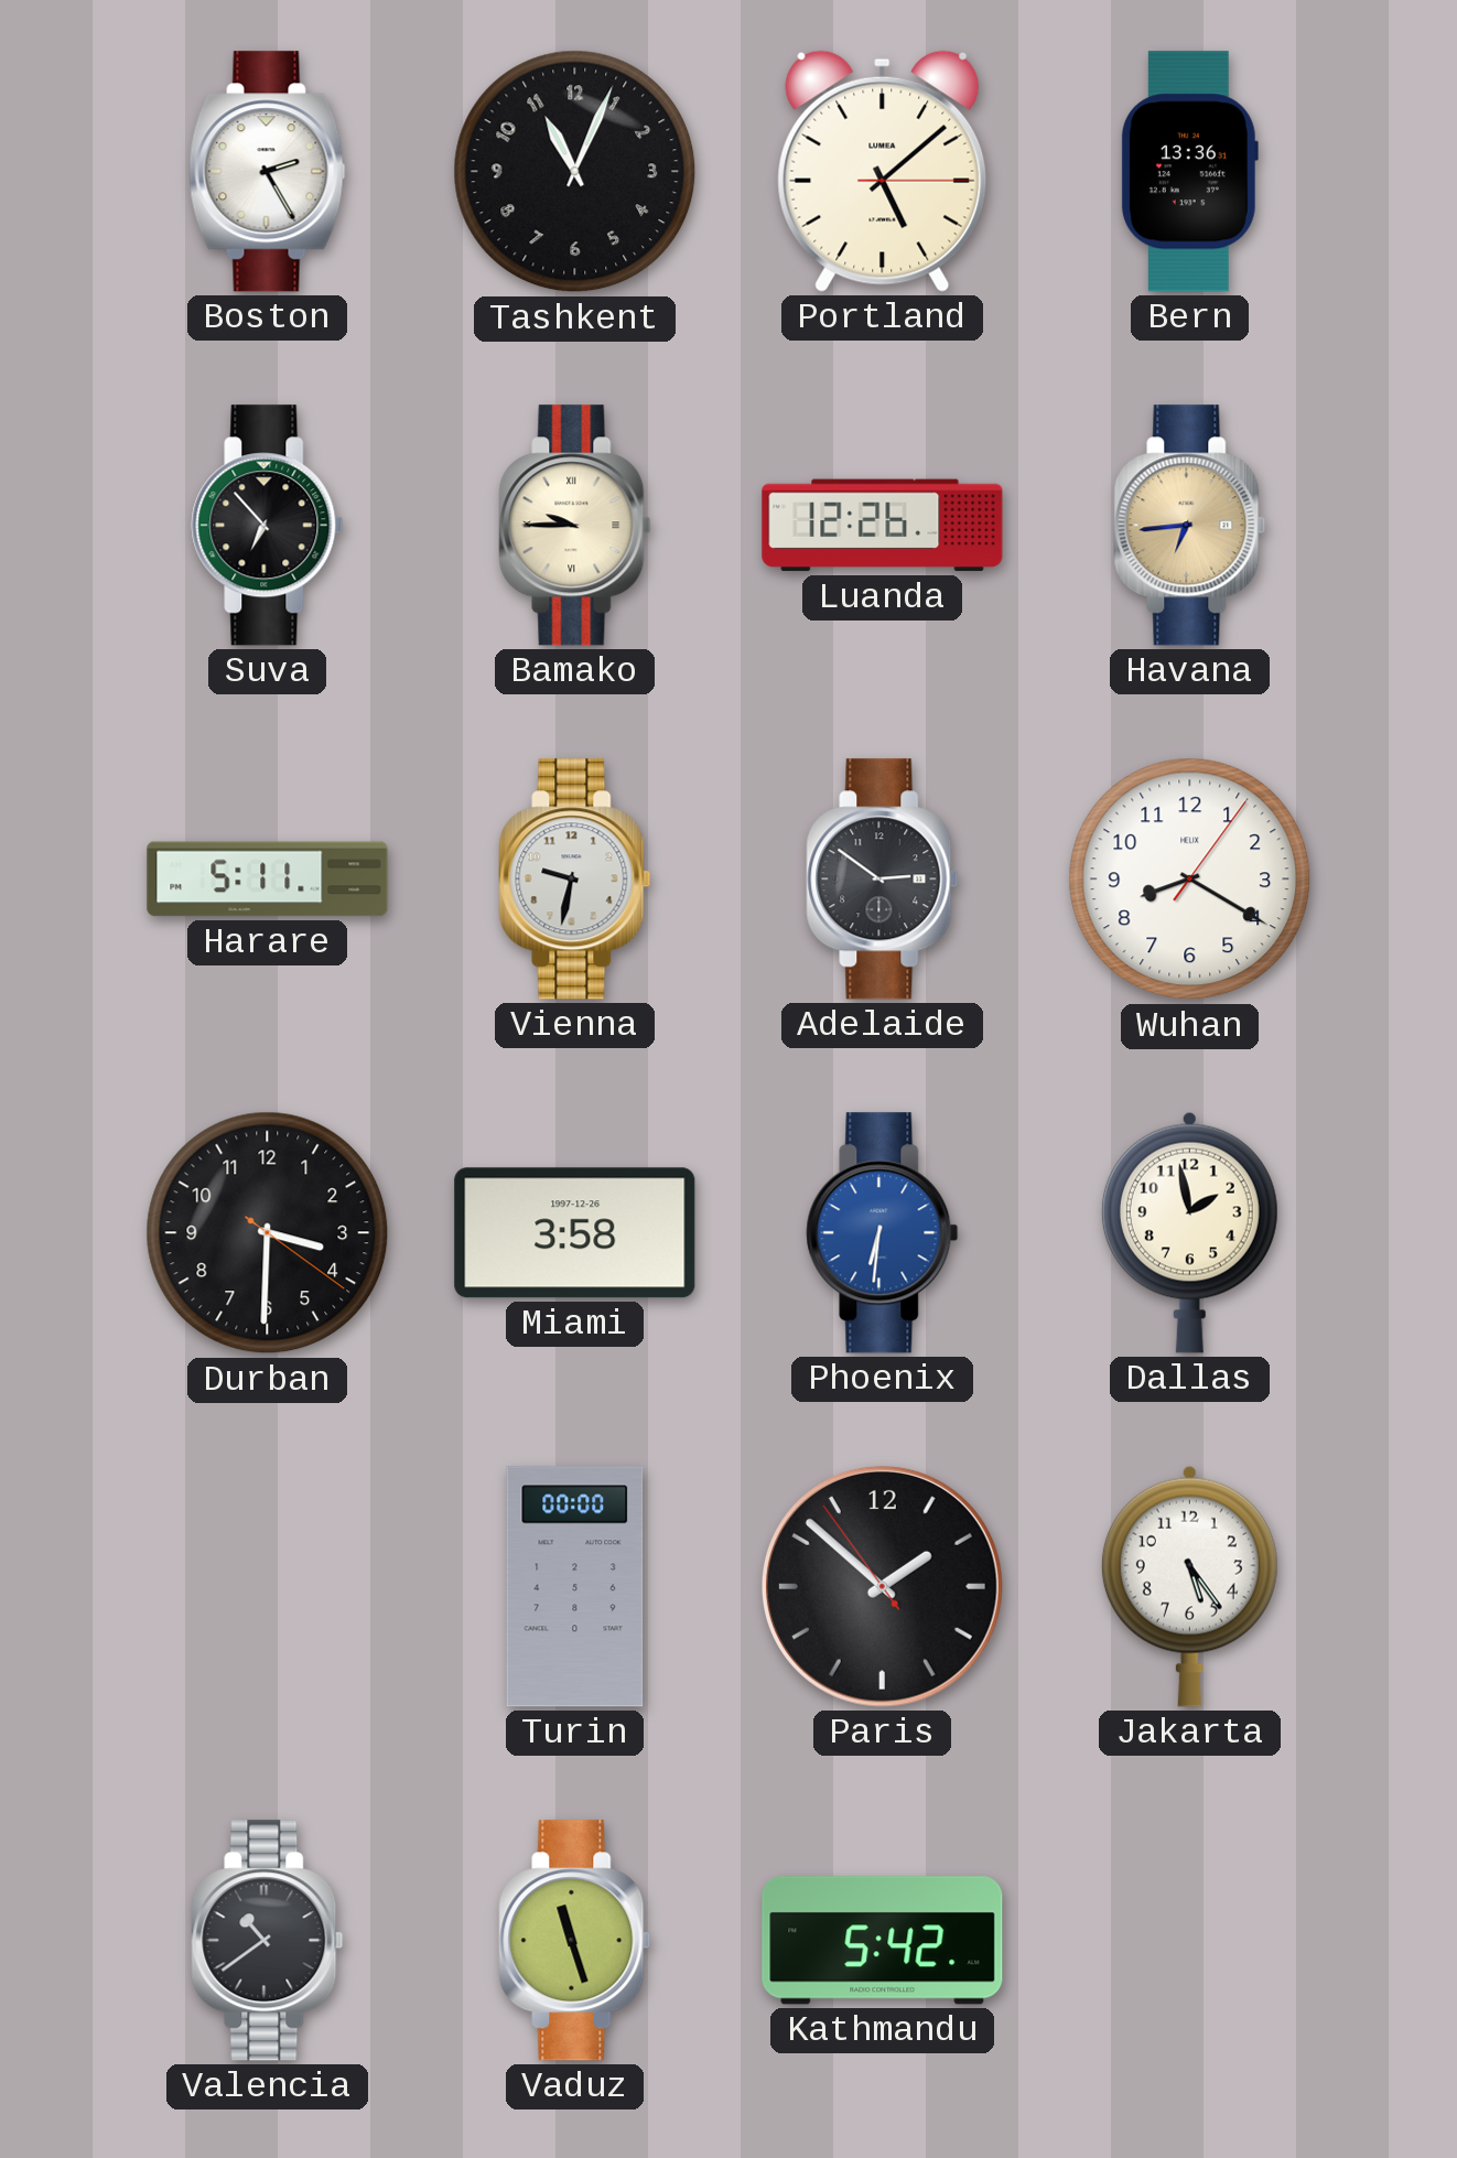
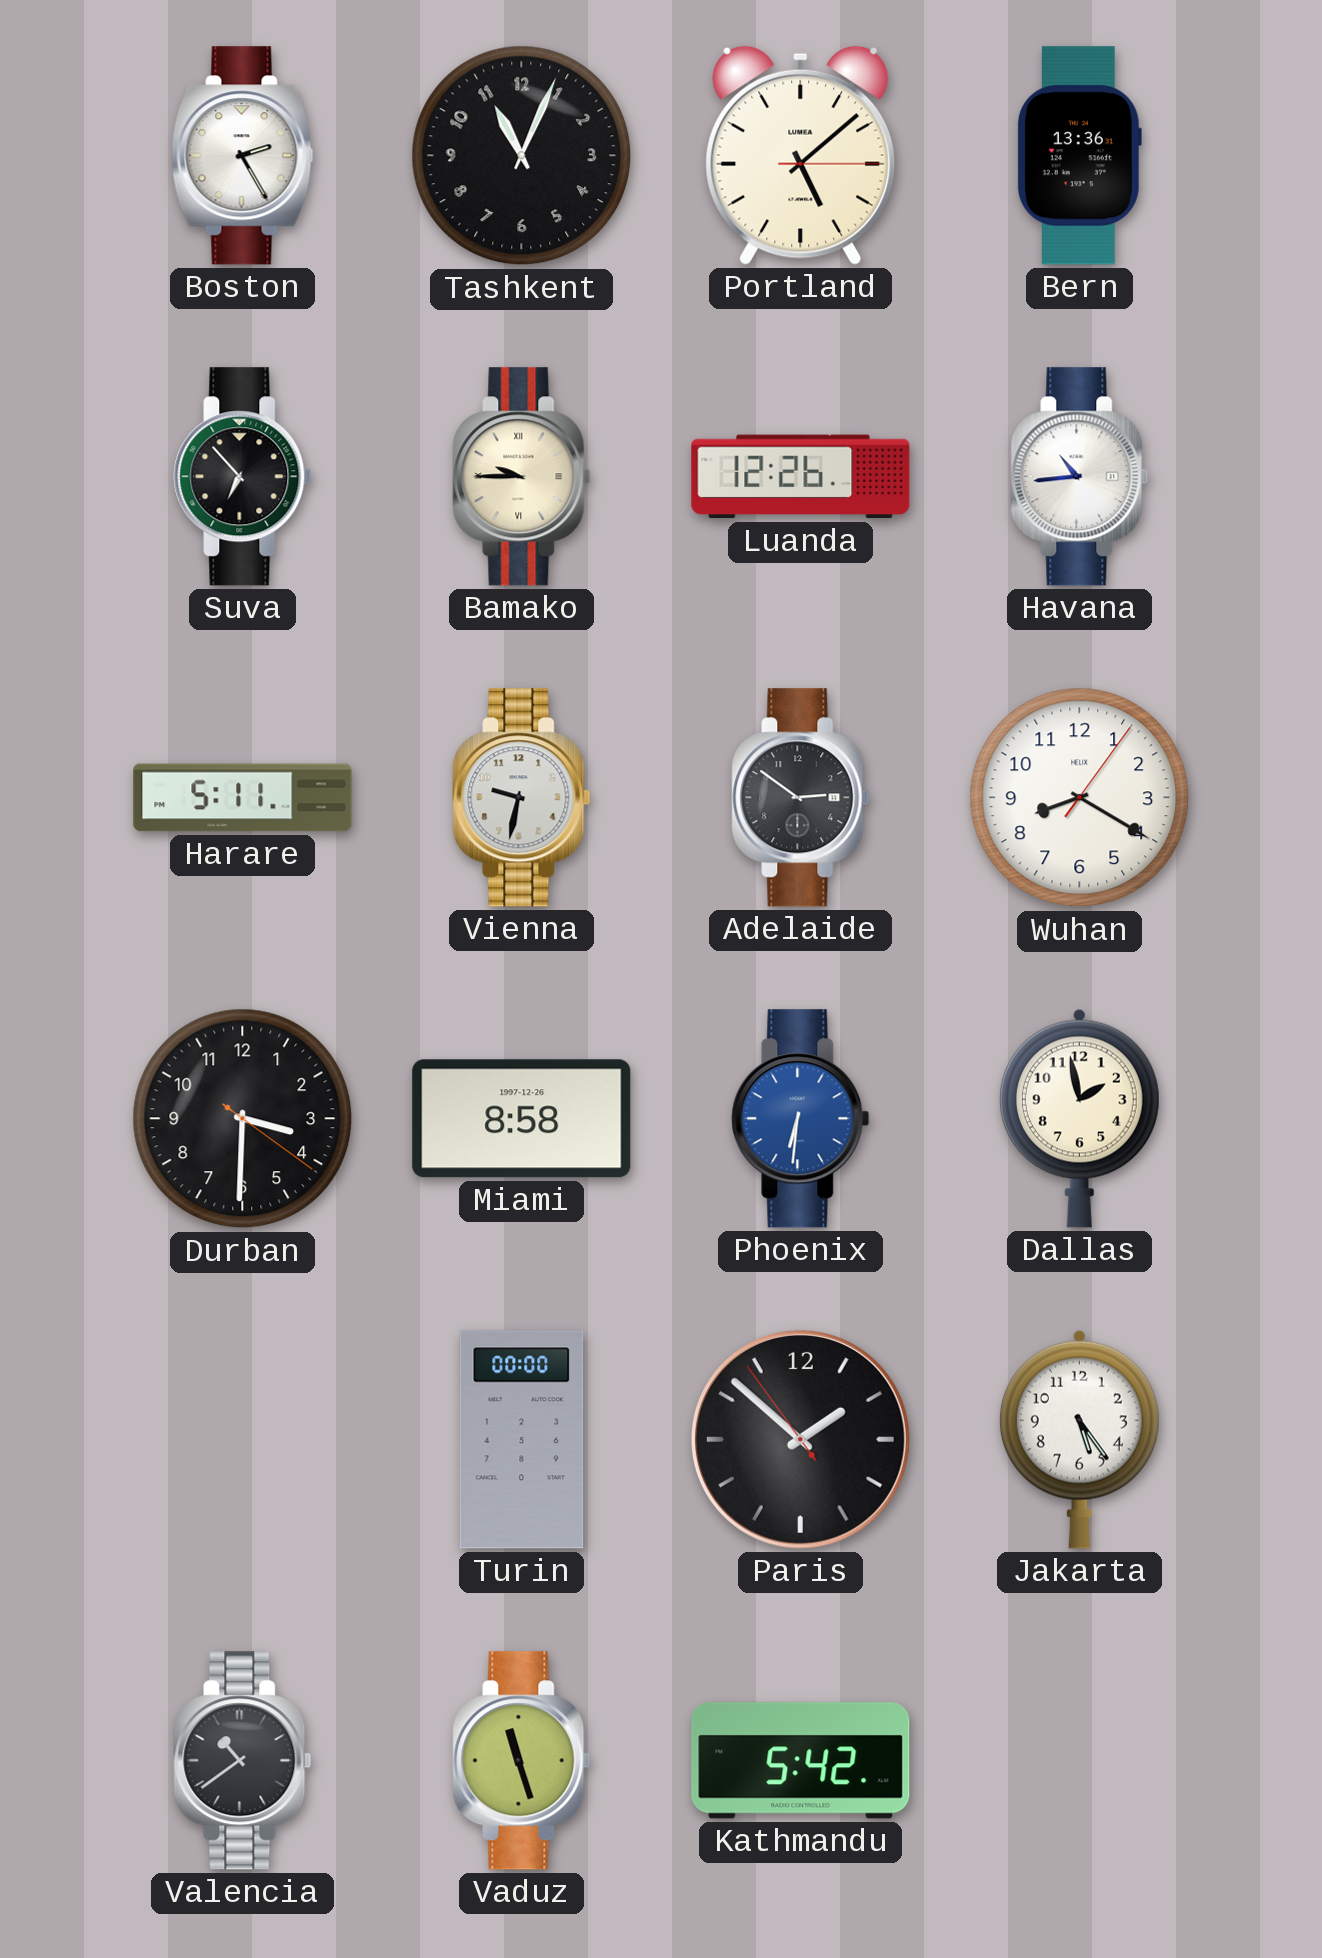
Havana: 6:44 -> 10:44 (1080, 477)
Havana dial: champagne -> white (1080, 477)
Miami: 3:58 -> 8:58 (522, 1119)
